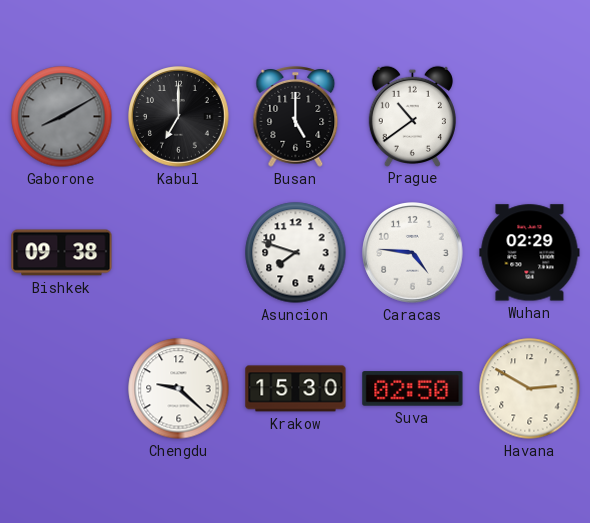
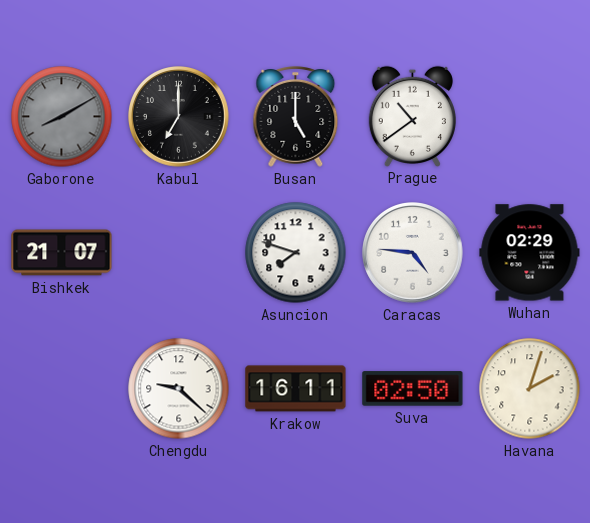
Bishkek: 09:38 -> 21:07 (62, 253)
Krakow: 15:30 -> 16:11 (296, 389)
Havana: 2:50 -> 2:03 (530, 389)
